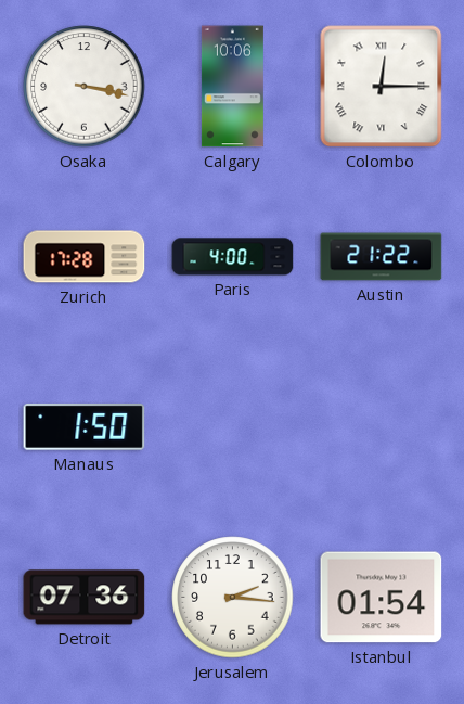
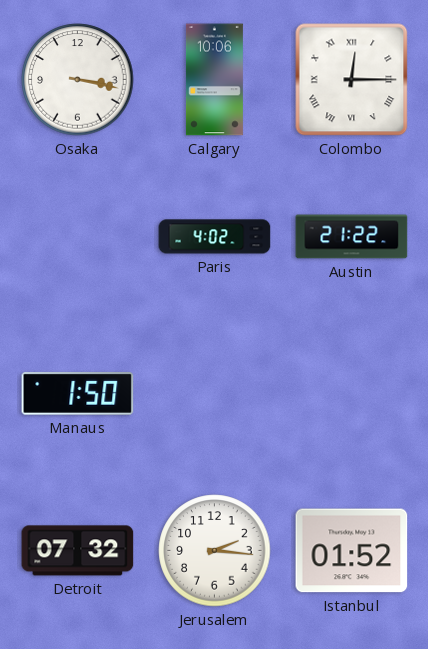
Zurich: 17:28 -> none (85, 257)
Paris: 4:00 -> 4:02 (215, 237)
Detroit: 07:36 -> 07:32 (78, 551)
Istanbul: 01:54 -> 01:52 (352, 551)
